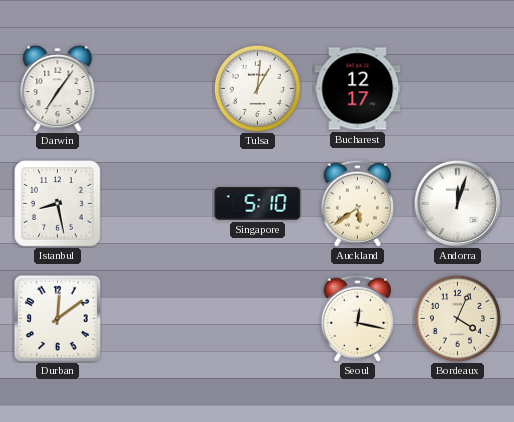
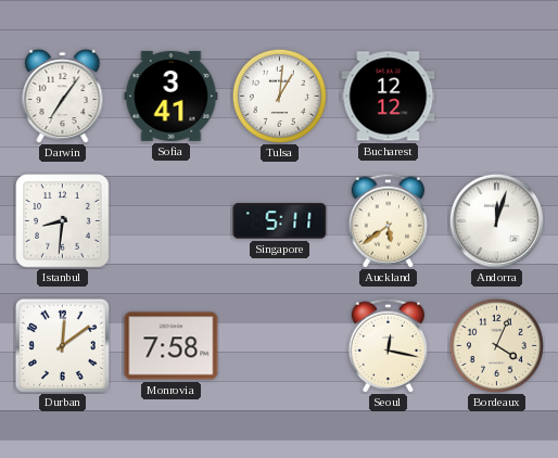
Sofia: none -> 3:41 (172, 96)
Bucharest: 12:17 -> 12:12 (389, 97)
Istanbul: 8:28 -> 8:31 (63, 221)
Singapore: 5:10 -> 5:11 (280, 221)
Monrovia: none -> 7:58 (172, 346)
